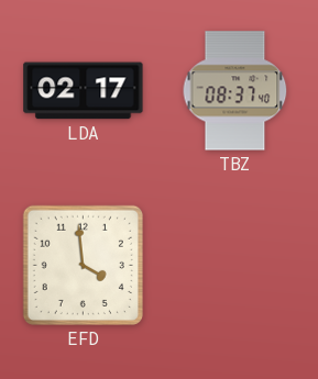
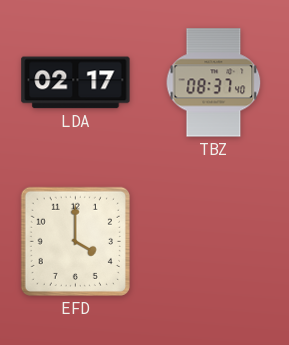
EFD: 3:59 -> 4:00 (75, 241)
